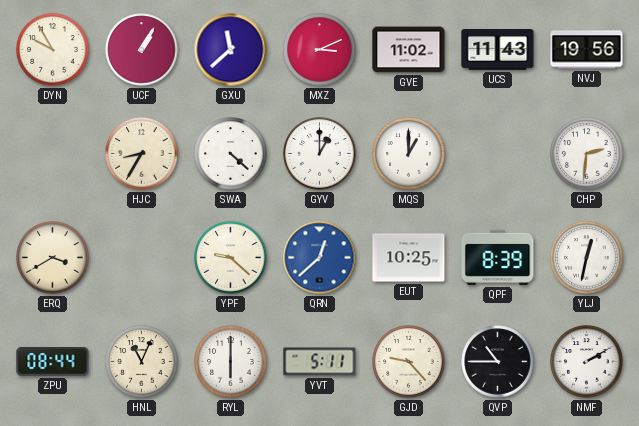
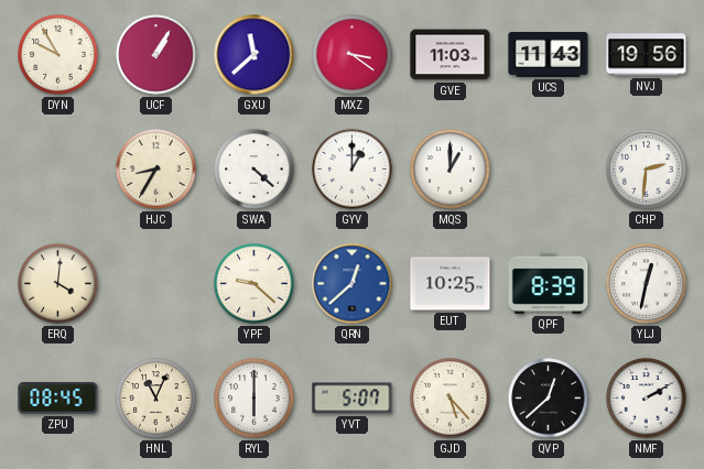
MXZ: 3:11 -> 3:21 (353, 55)
GVE: 11:02 -> 11:03 (451, 55)
ERQ: 3:40 -> 4:01 (58, 284)
ZPU: 08:44 -> 08:45 (58, 399)
YVT: 5:11 -> 5:07 (353, 399)
GJD: 9:23 -> 5:23 (451, 399)
QVP: 10:45 -> 12:38 (549, 399)
